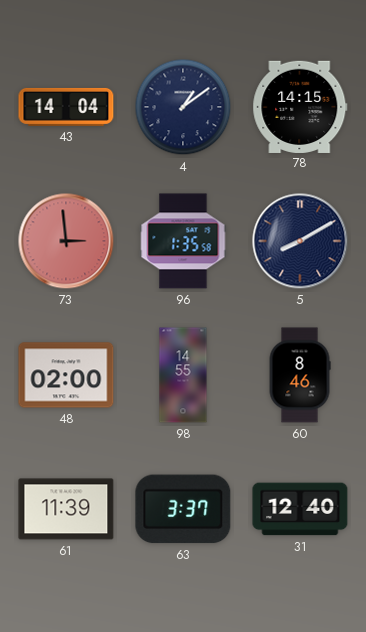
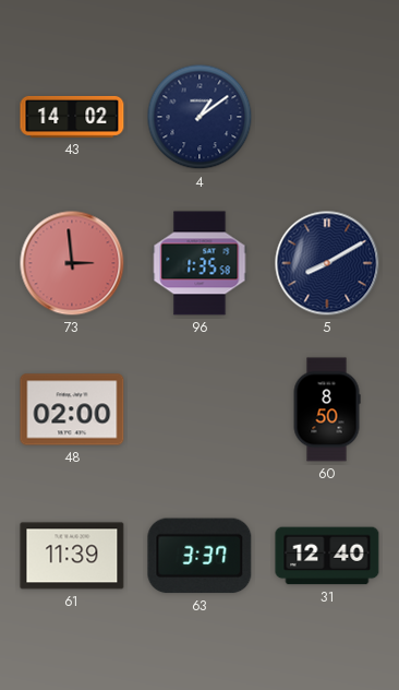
43: 14:04 -> 14:02 (72, 117)
78: 14:15 -> none (300, 106)
98: 14:55 -> none (183, 375)
60: 8:46 -> 8:50 (327, 409)
